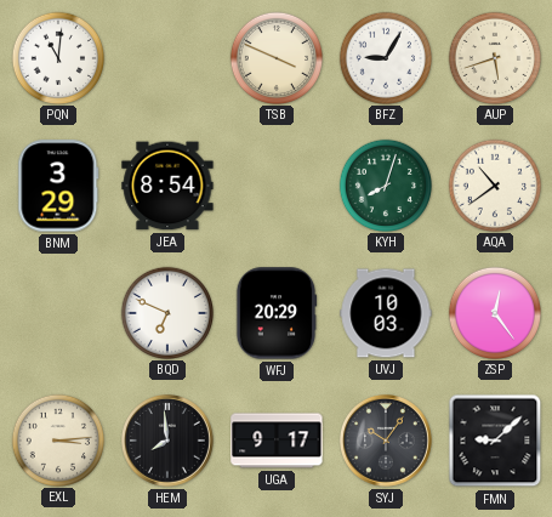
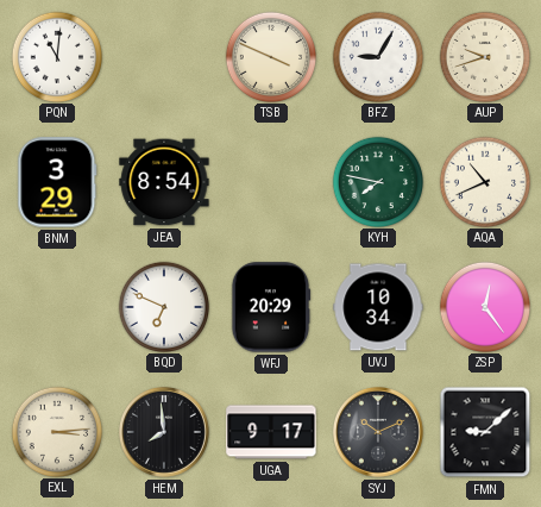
AUP: 5:42 -> 9:42 (484, 56)
KYH: 8:03 -> 7:47 (377, 181)
AQA: 10:39 -> 10:41 (484, 181)
UVJ: 10:03 -> 10:34 (378, 307)
SYJ: 10:06 -> 10:11 (379, 433)
